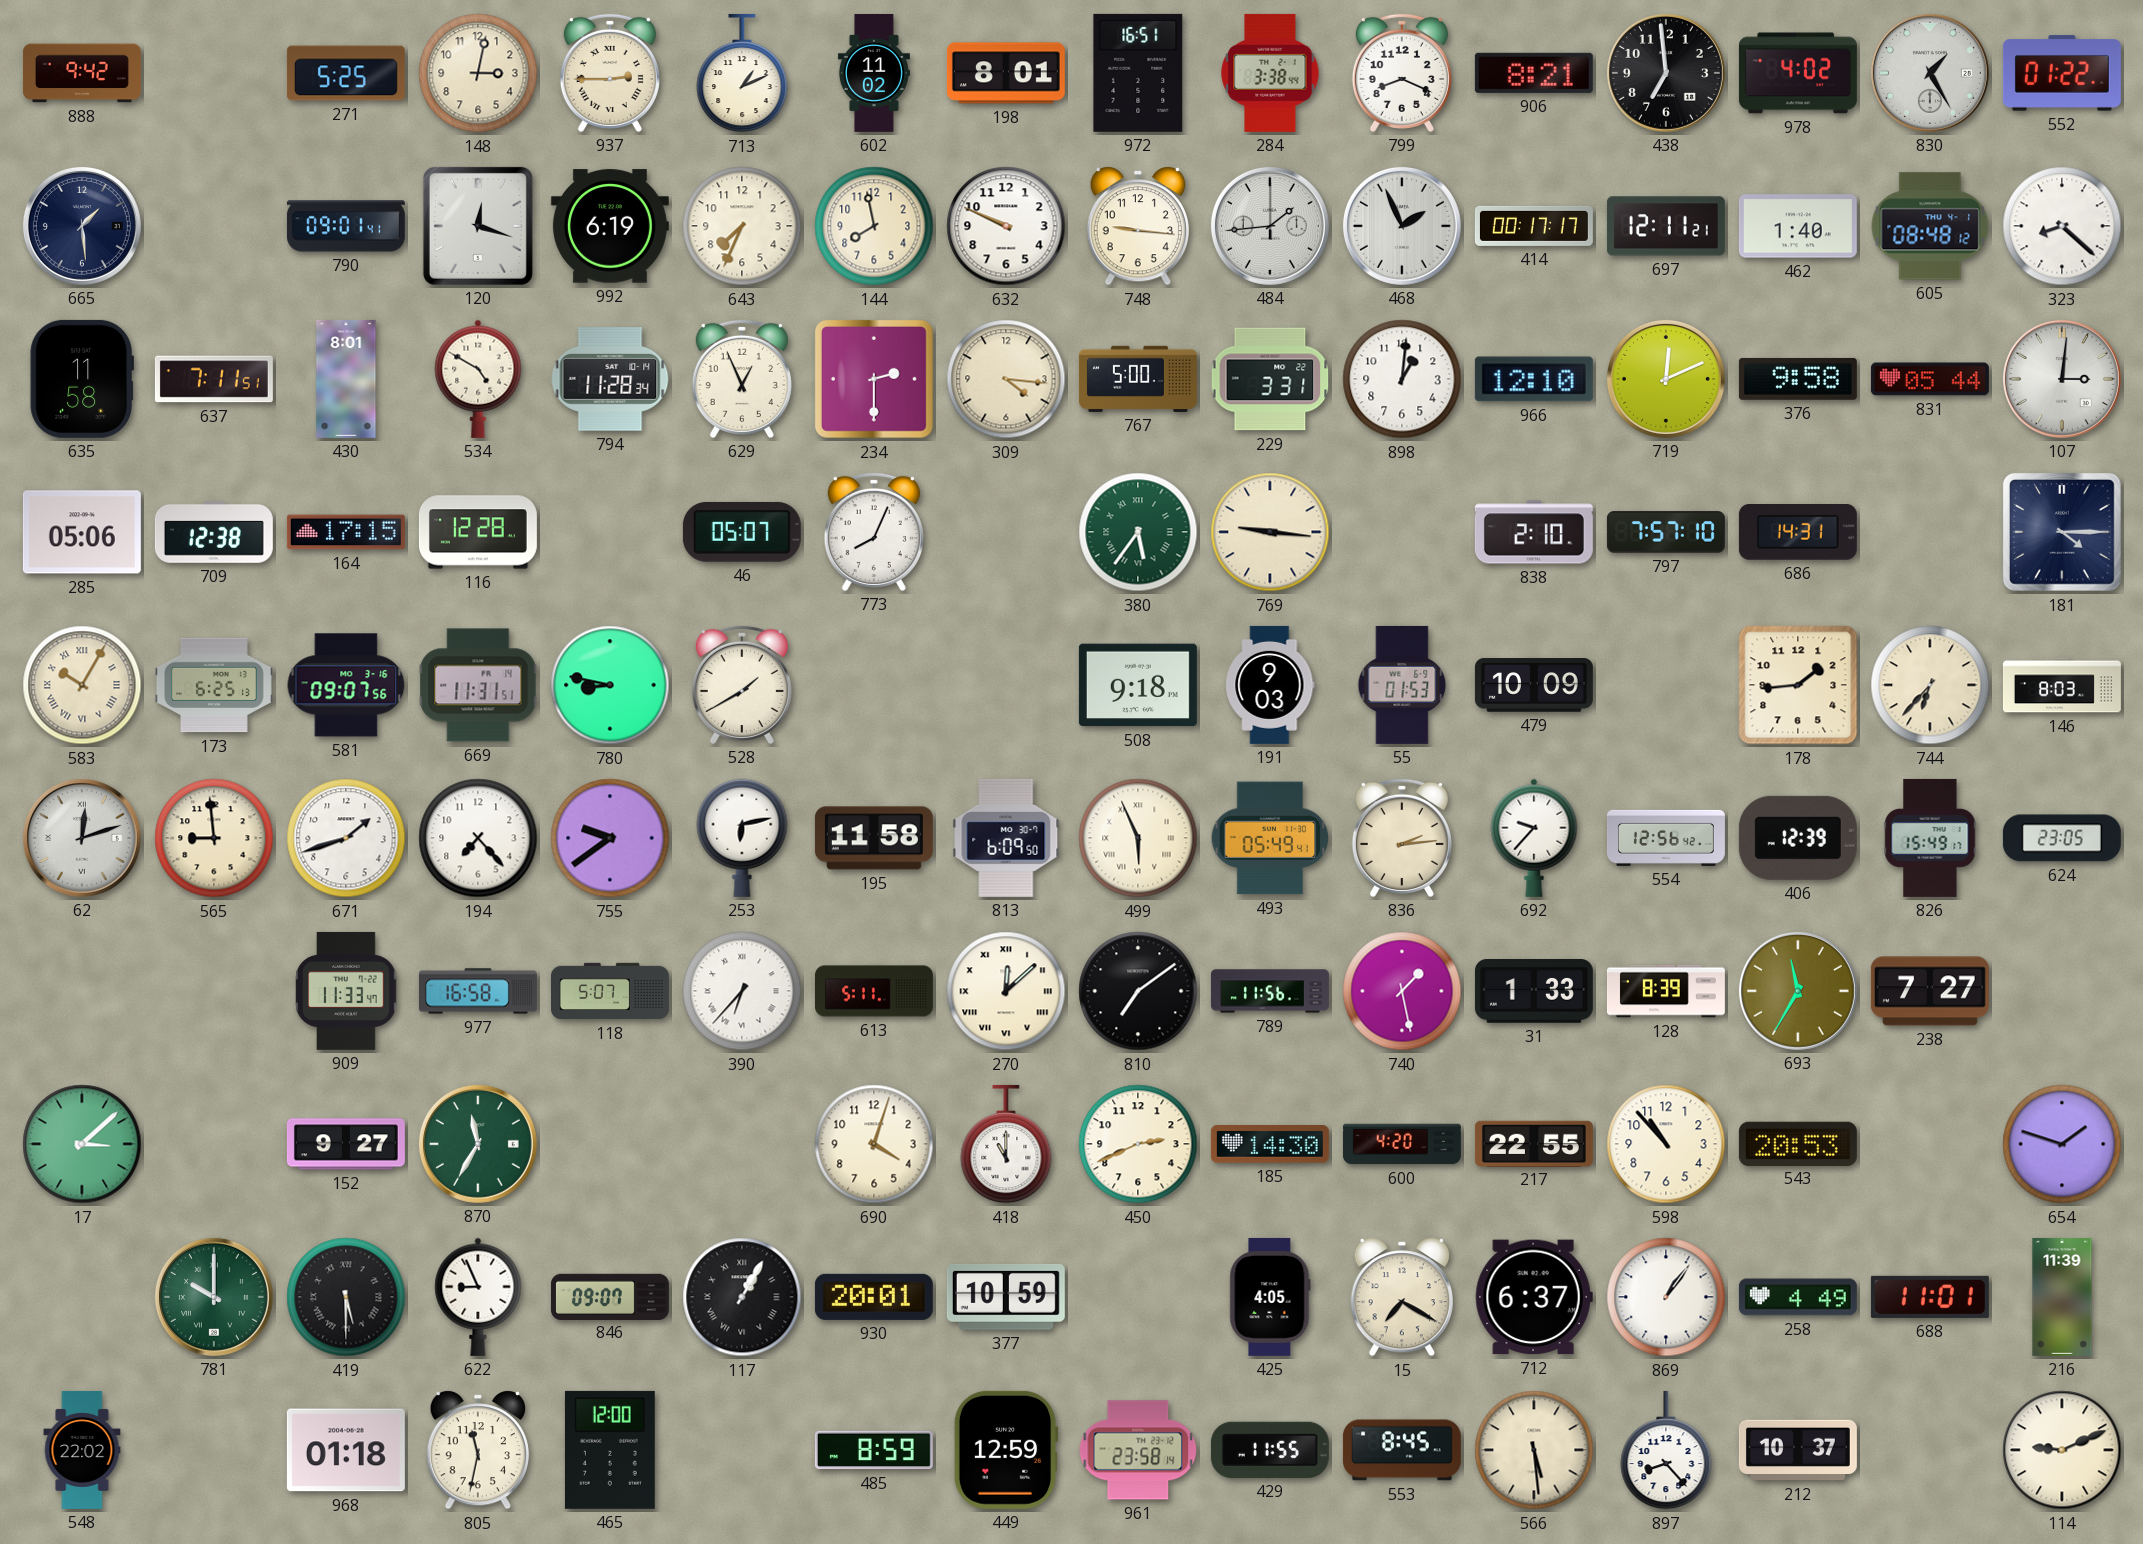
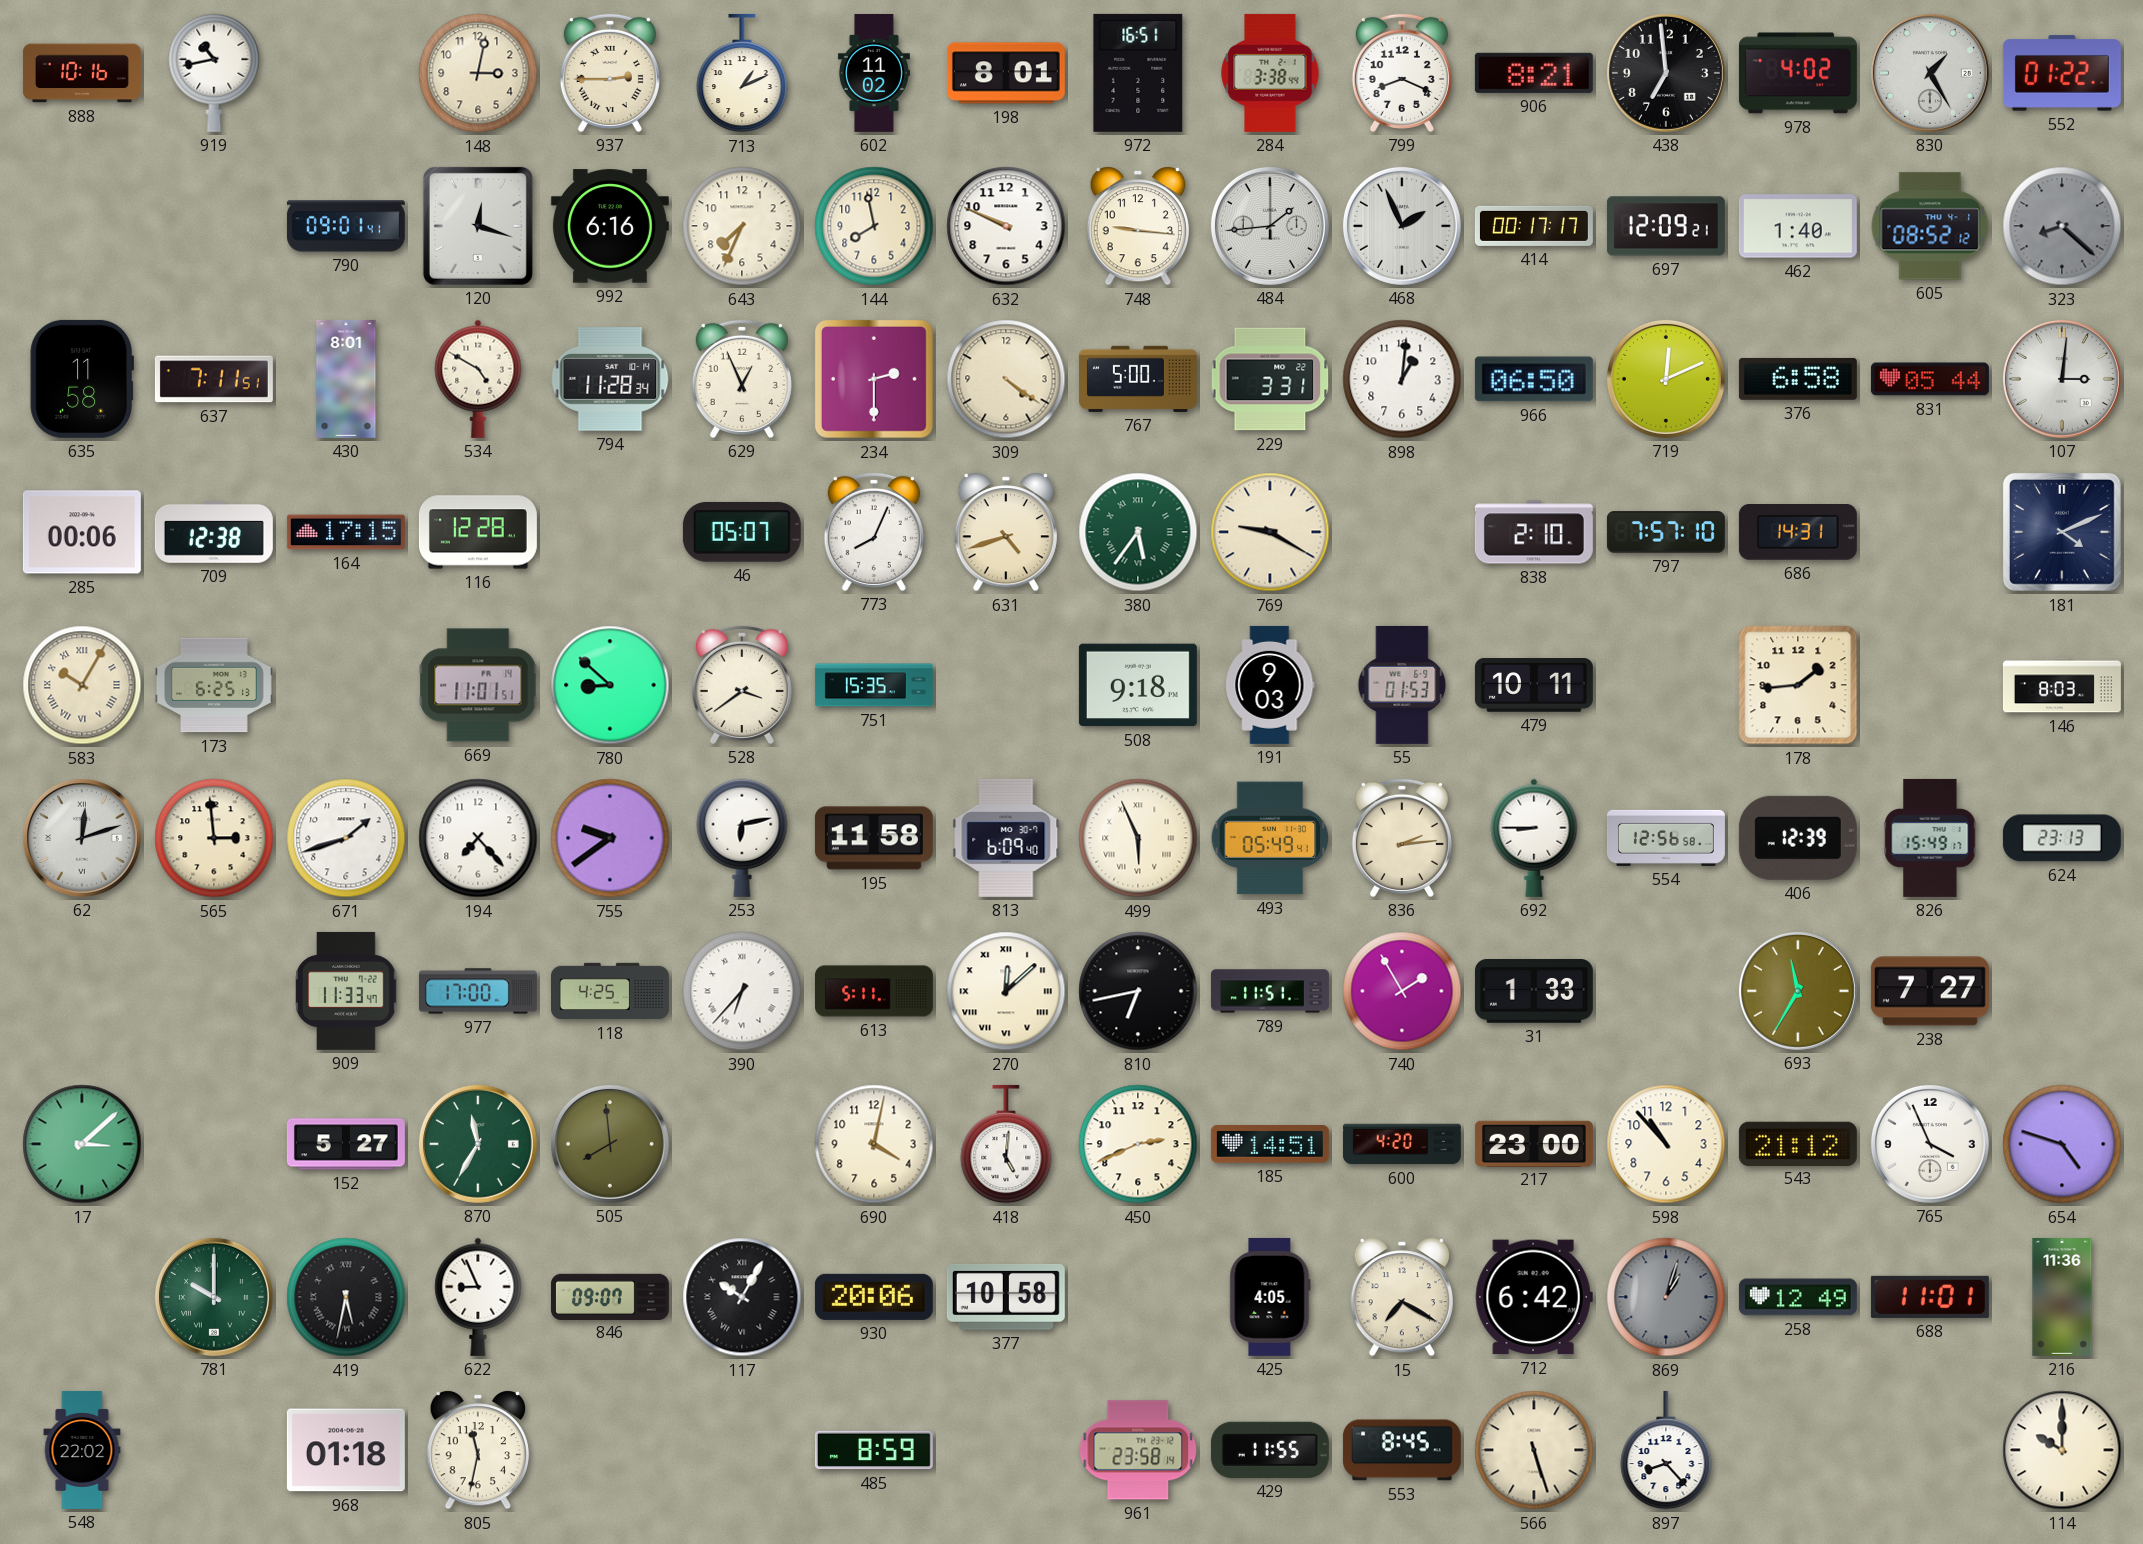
888: 9:42 -> 10:16 (82, 73)
919: none -> 10:43 (214, 73)
271: 5:25 -> none (346, 73)
665: 1:29 -> none (82, 226)
992: 6:19 -> 6:16 (610, 226)
697: 12:11 -> 12:09 (1666, 226)
605: 08:48 -> 08:52 (1930, 226)
323 dial: white -> grey (2062, 226)
309: 4:16 -> 4:21 (1006, 379)
966: 12:10 -> 06:50 (1534, 379)
376: 9:58 -> 6:58 (1798, 379)
285: 05:06 -> 00:06 (82, 532)
631: none -> 4:42 (1006, 532)
769: 9:16 -> 9:20 (1270, 532)
181: 4:15 -> 4:11 (2062, 532)
581: 09:07 -> none (346, 685)
669: 11:31 -> 11:01 (478, 685)
780: 8:47 -> 8:52 (610, 685)
528: 1:40 -> 3:39 (742, 685)
751: none -> 15:35 (874, 685)
479: 10:09 -> 10:11 (1534, 685)
744: 6:37 -> none (1930, 685)
565: 8:59 -> 2:59 (214, 838)
813: 6:09:50 -> 6:09:40 (1006, 838)
692: 9:37 -> 8:45 (1534, 838)
554: 12:56:42 -> 12:56:58 (1666, 838)
624: 23:05 -> 23:13 (2062, 838)
977: 16:58 -> 17:00 (478, 991)
118: 5:07 -> 4:25 (610, 991)
810: 7:09 -> 6:43 (1138, 991)
789: 11:56 -> 11:51 (1270, 991)
740: 1:28 -> 1:55 (1402, 991)
128: 8:39 -> none (1666, 991)
152: 9:27 -> 5:27 (346, 1144)
505: none -> 7:59 (610, 1144)
690: 4:03 -> 4:02 (874, 1144)
418: 11:00 -> 5:01 (1006, 1144)
185: 14:30 -> 14:51 (1270, 1144)
217: 22:55 -> 23:00 (1534, 1143)
543: 20:53 -> 21:12 (1798, 1143)
765: none -> 3:56 (1930, 1144)
654: 1:48 -> 4:48 (2062, 1144)
419: 5:30 -> 5:32 (346, 1297)
117: 1:05 -> 10:05 (742, 1297)
930: 20:01 -> 20:06 (874, 1297)
377: 10:59 -> 10:58 (1006, 1297)
712: 6:37 -> 6:42 (1534, 1297)
869: 1:06 -> 1:03 (1666, 1297)
869 dial: white -> grey (1666, 1297)
258: 4:49 -> 12:49 (1798, 1297)
216: 11:39 -> 11:36 (2062, 1297)
465: 12:00 -> none (610, 1450)
449: 12:59 -> none (1006, 1450)
566: 5:29 -> 5:27 (1534, 1450)
212: 10:37 -> none (1798, 1450)
114: 9:11 -> 10:00 (2062, 1450)
